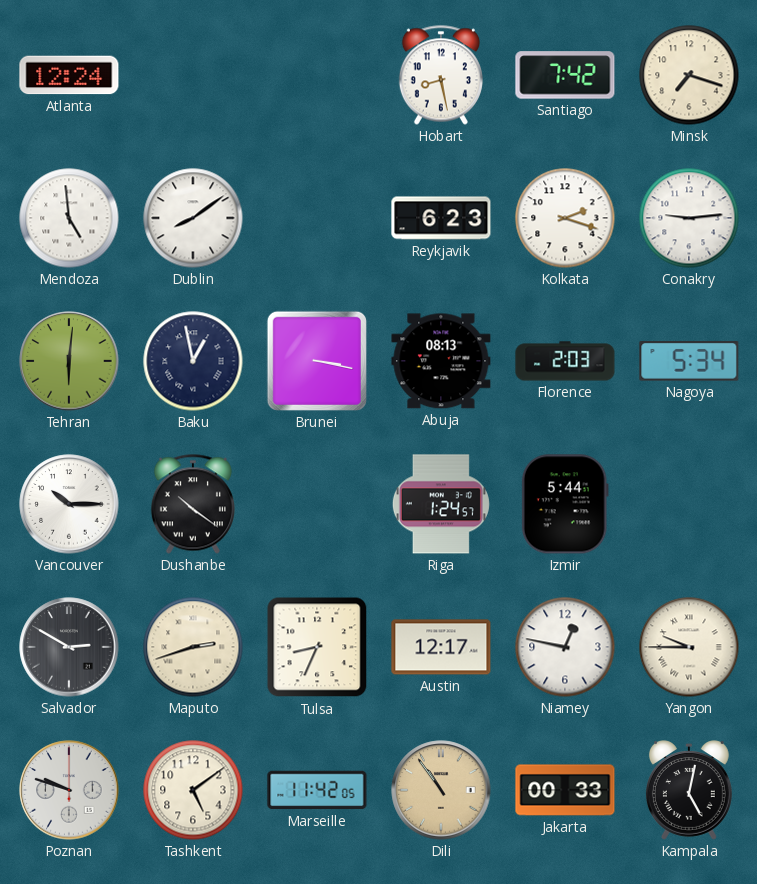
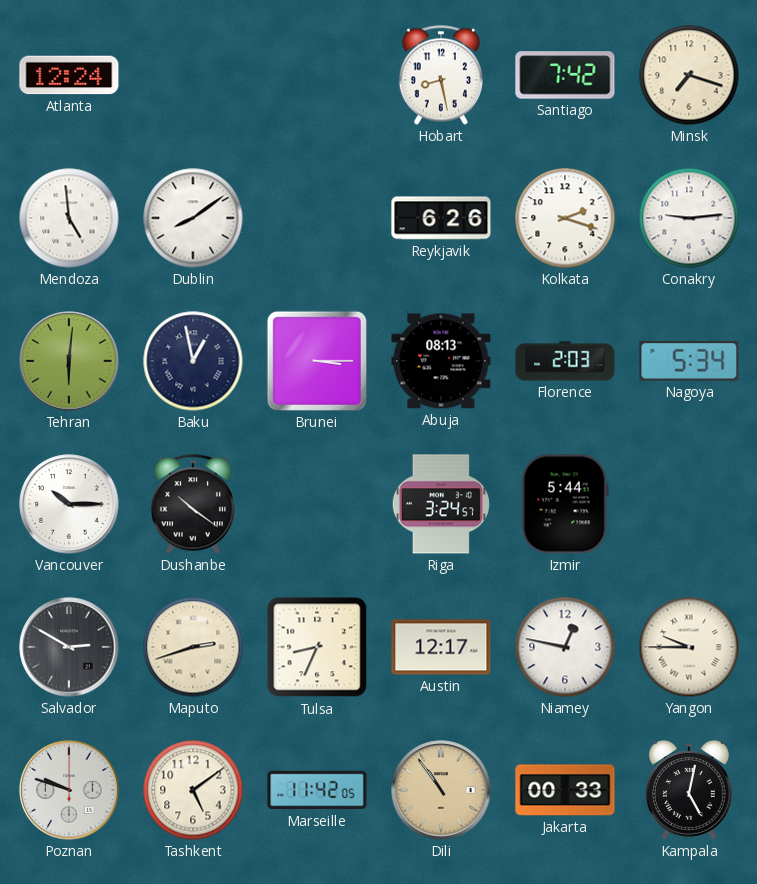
Reykjavik: 6:23 -> 6:26 (441, 218)
Brunei: 3:17 -> 3:15 (317, 361)
Riga: 1:24 -> 3:24 (441, 504)
